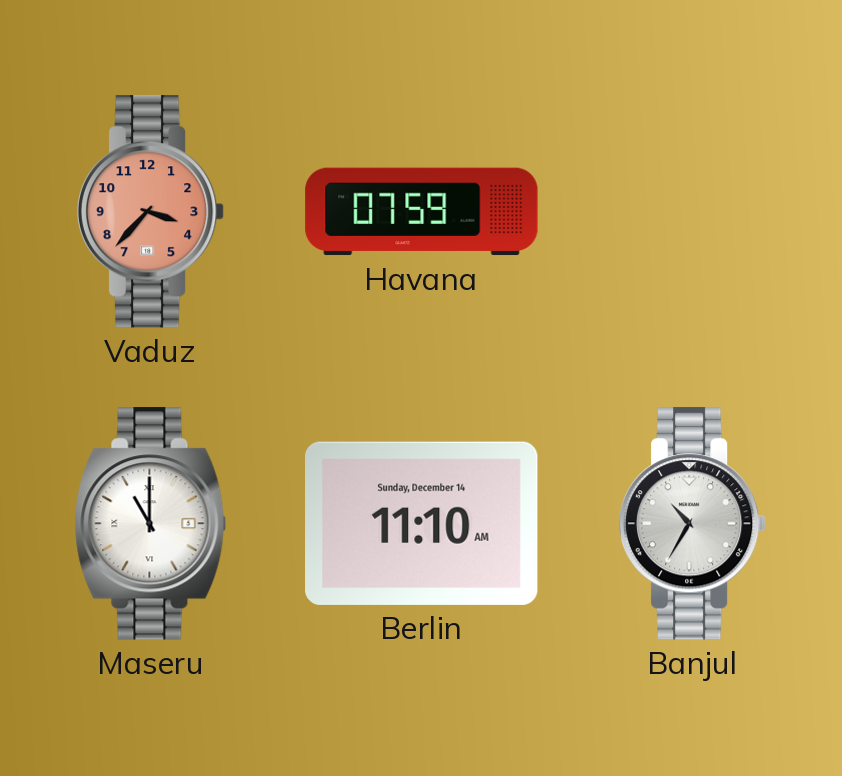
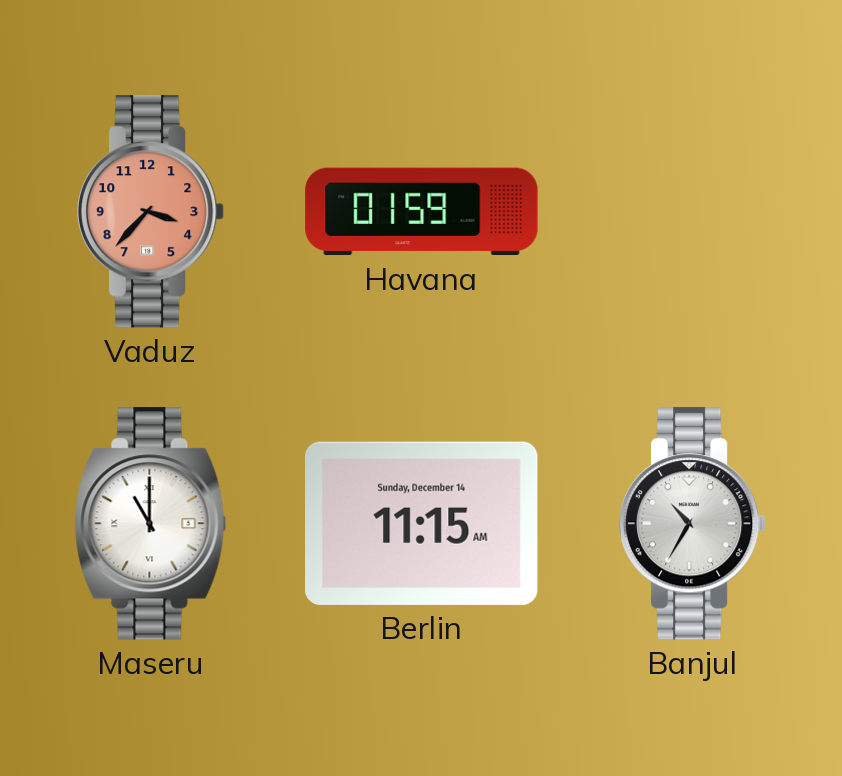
Havana: 07:59 -> 01:59 (422, 212)
Berlin: 11:10 -> 11:15 (422, 523)
